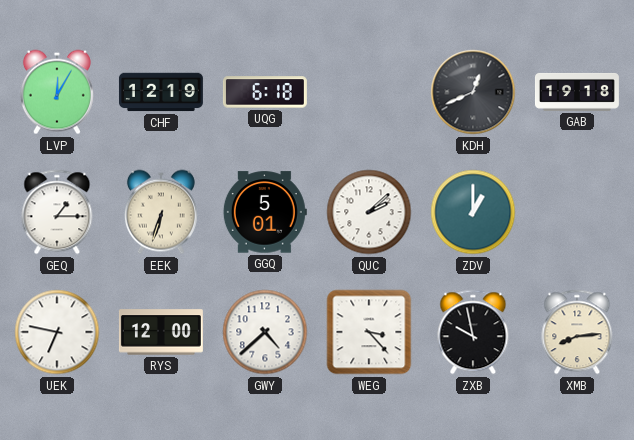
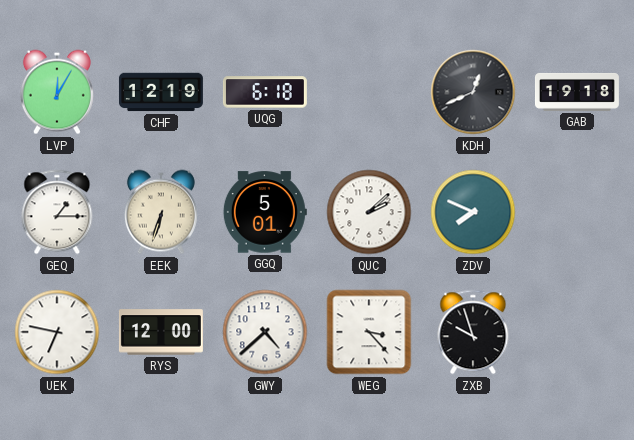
ZDV: 1:00 -> 7:49 (473, 212)
ZXB: 9:58 -> 9:57 (473, 332)
XMB: 8:14 -> none (577, 332)
